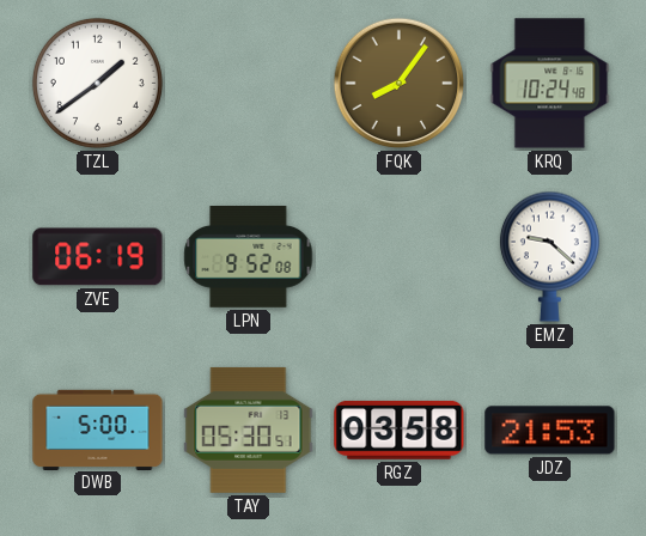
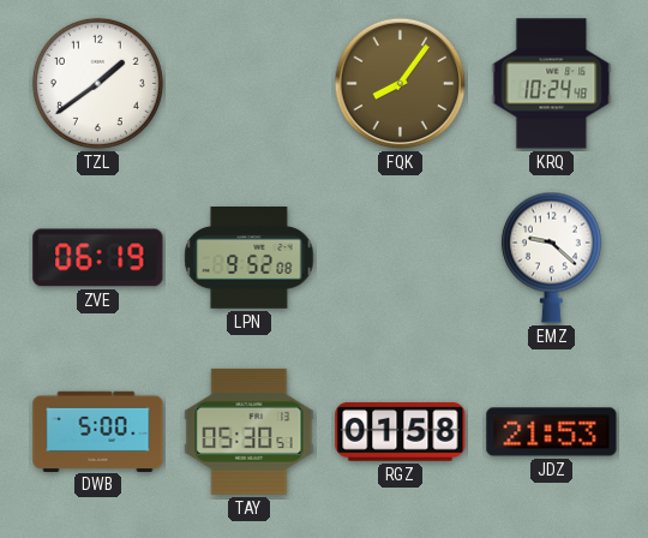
RGZ: 03:58 -> 01:58 (401, 431)
